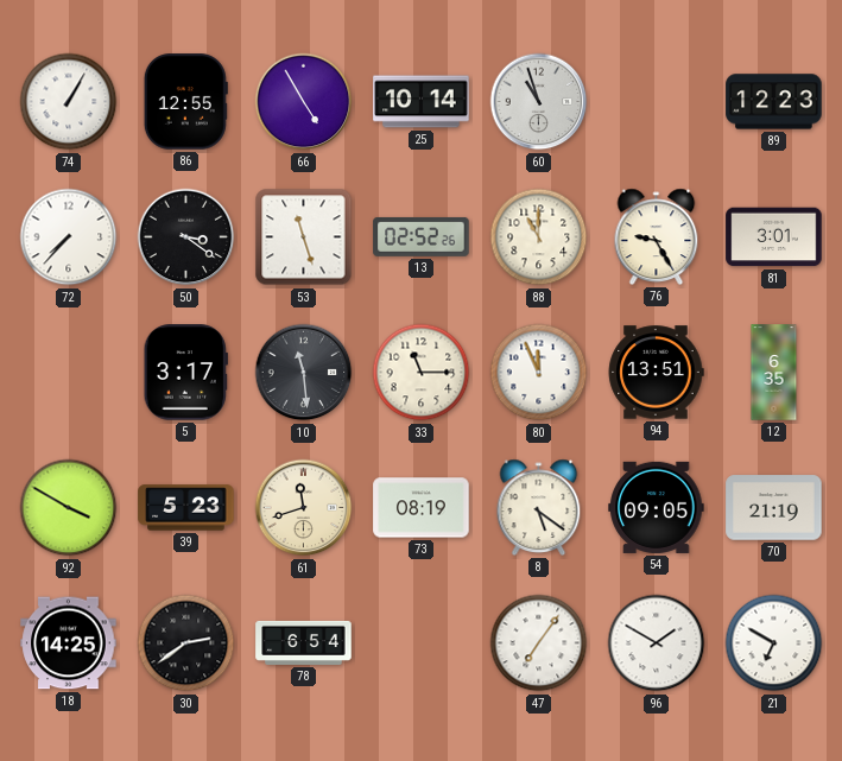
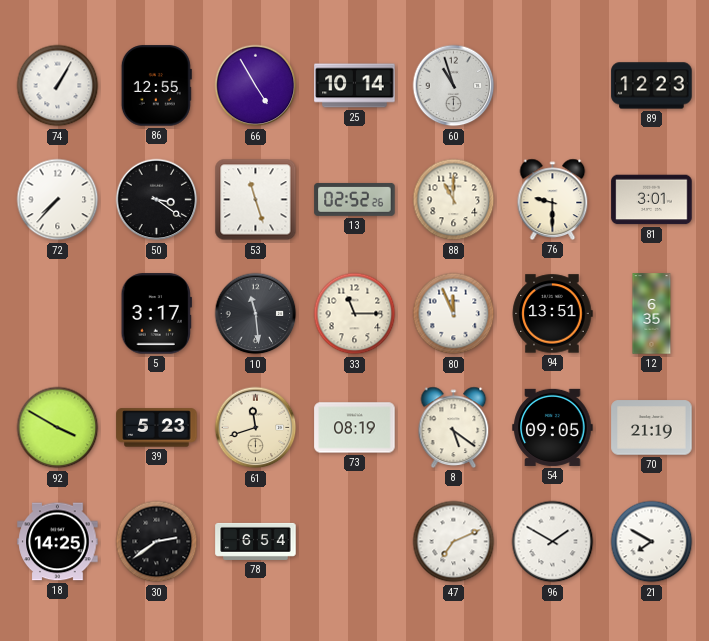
76: 9:25 -> 9:30 (553, 199)
47: 7:06 -> 7:11 (454, 542)
21: 6:50 -> 7:50 (652, 542)
